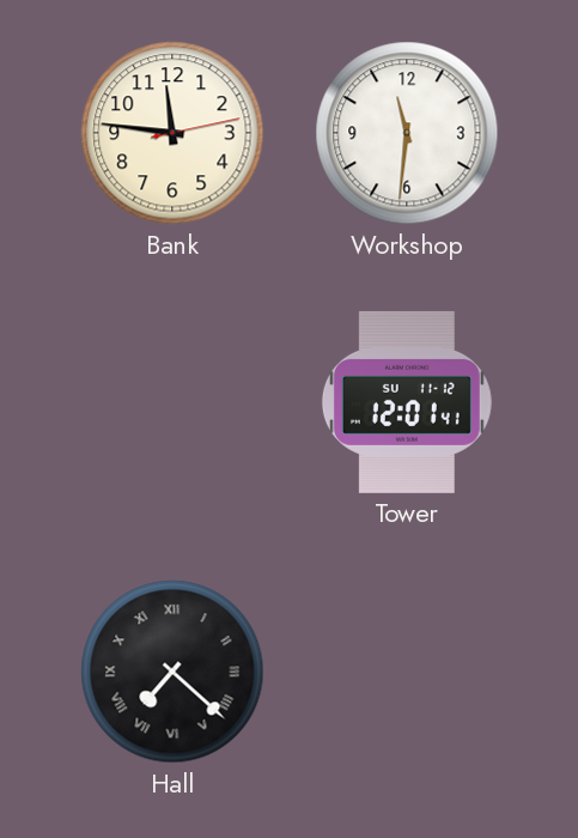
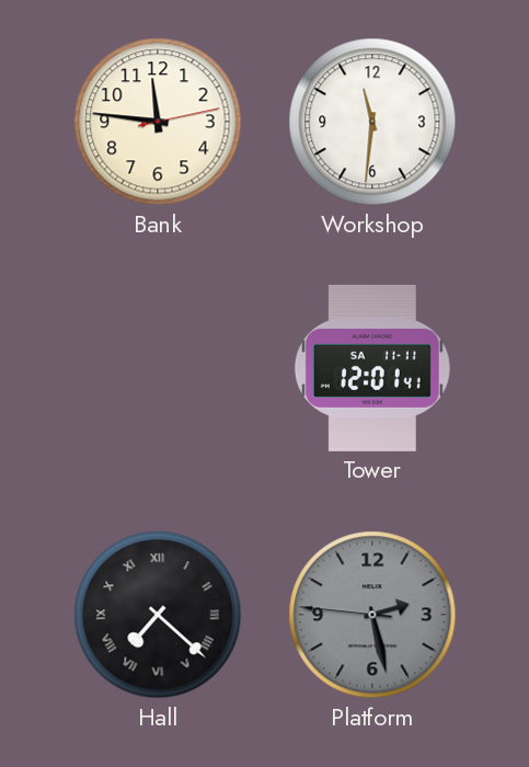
Tower date: SU 11-12 -> SA 11-11 (372, 368)
Platform: none -> 2:27 (372, 615)
